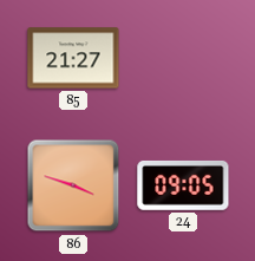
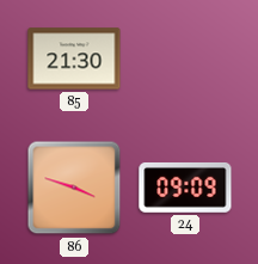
85: 21:27 -> 21:30 (74, 59)
24: 09:05 -> 09:09 (185, 188)
